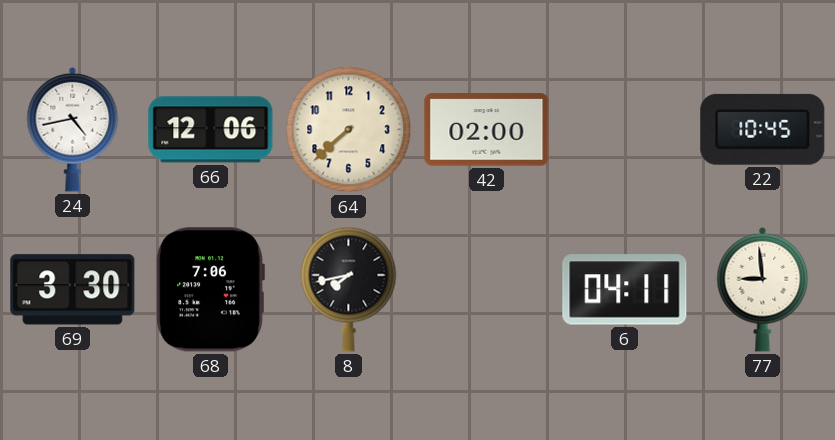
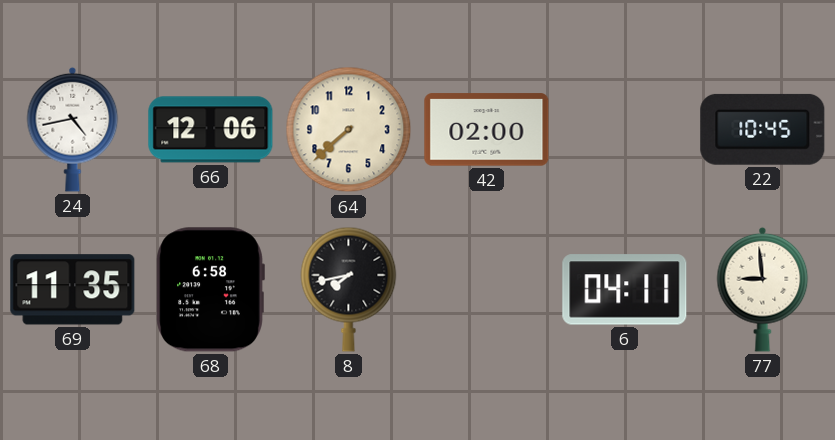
69: 3:30 -> 11:35 (73, 290)
68: 7:06 -> 6:58 (210, 290)
